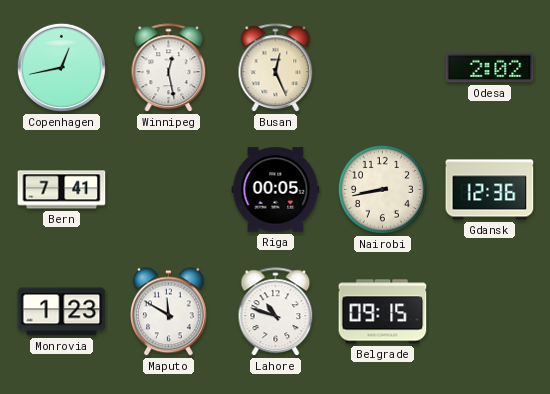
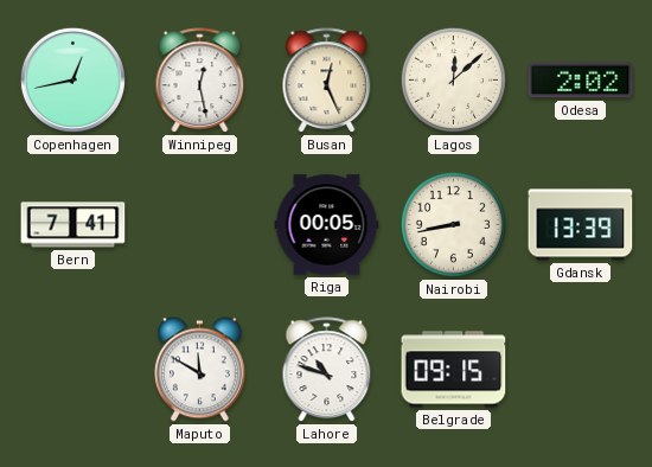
Lagos: none -> 12:08 (453, 79)
Gdansk: 12:36 -> 13:39 (581, 225)
Monrovia: 1:23 -> none (62, 312)
